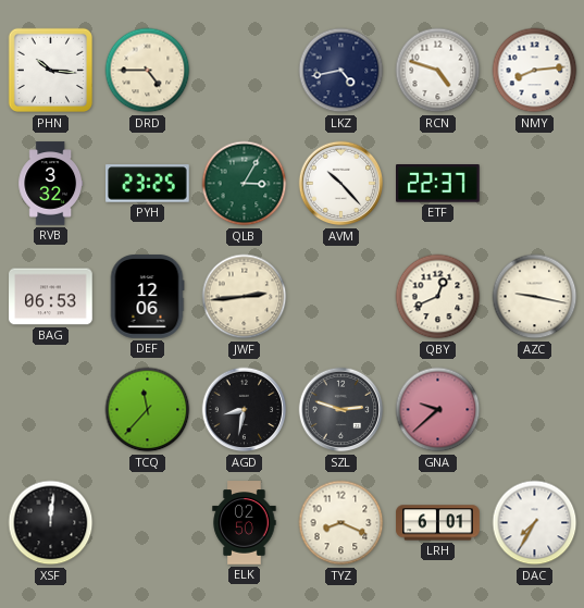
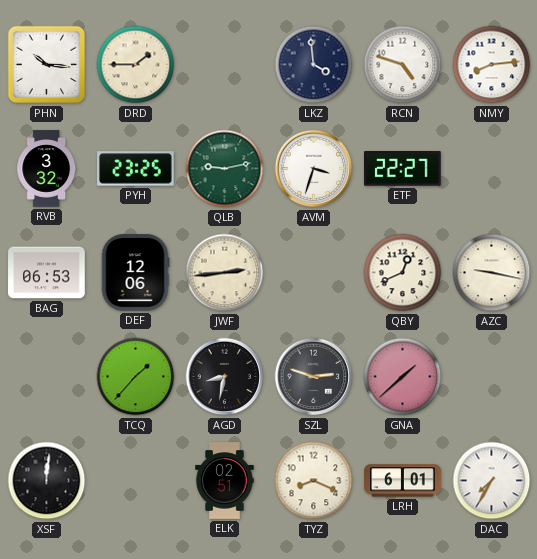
DRD: 4:45 -> 1:45 (136, 65)
LKZ: 4:43 -> 3:59 (314, 65)
QLB: 3:05 -> 9:13 (225, 169)
AVM: 10:23 -> 3:33 (314, 169)
ETF: 22:37 -> 22:27 (403, 169)
TCQ: 11:37 -> 1:37 (136, 377)
GNA: 9:38 -> 1:38 (403, 377)
ELK: 02:50 -> 02:51 (225, 481)
